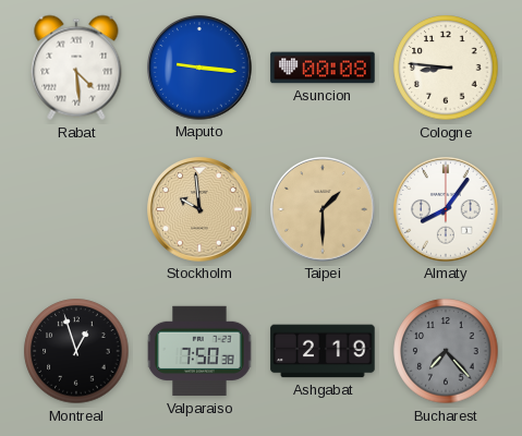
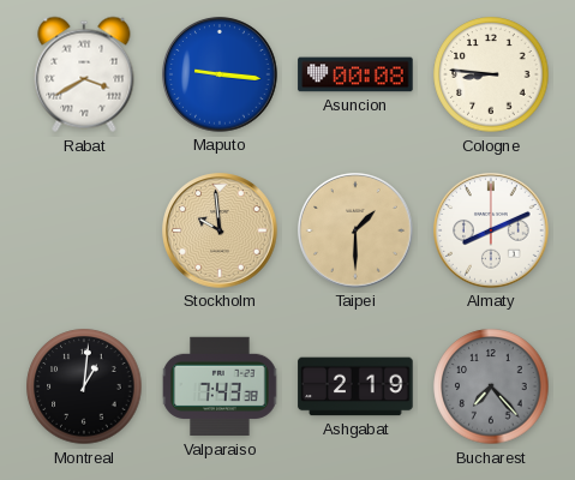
Rabat: 4:29 -> 3:40 (84, 74)
Almaty: 8:06 -> 8:11 (491, 230)
Montreal: 12:57 -> 1:01 (84, 386)
Valparaiso: 7:50 -> 7:43 (220, 386)
